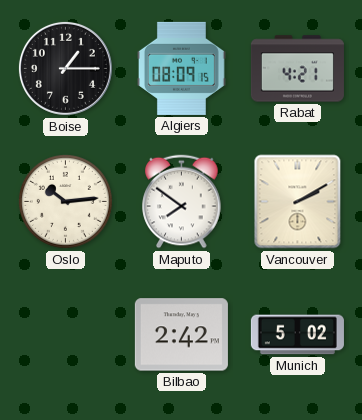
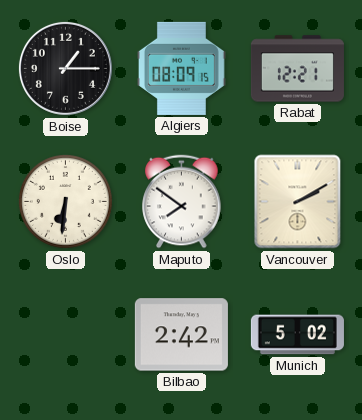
Rabat: 4:21 -> 12:21 (297, 69)
Oslo: 10:14 -> 6:31 (65, 201)
